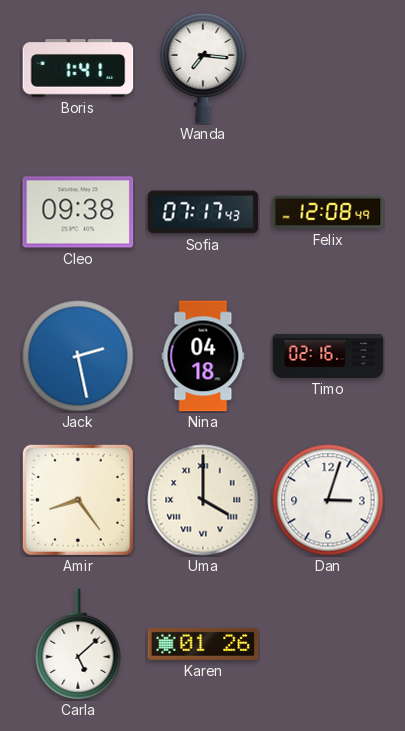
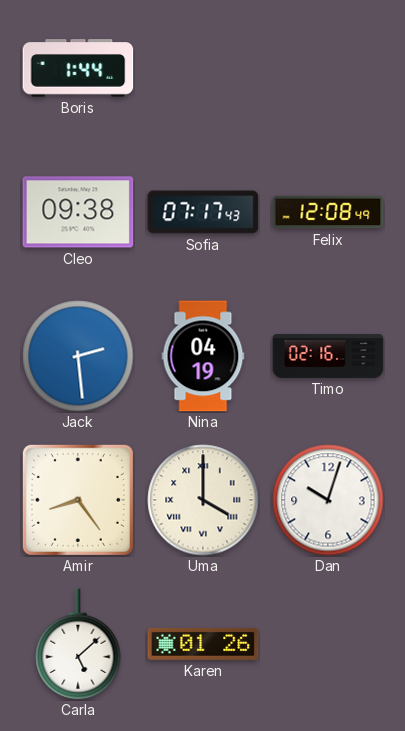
Boris: 1:41 -> 1:44 (78, 68)
Wanda: 7:16 -> none (203, 68)
Jack: 2:28 -> 2:29 (78, 356)
Nina: 04:18 -> 04:19 (203, 356)
Dan: 3:03 -> 10:03 (328, 500)
